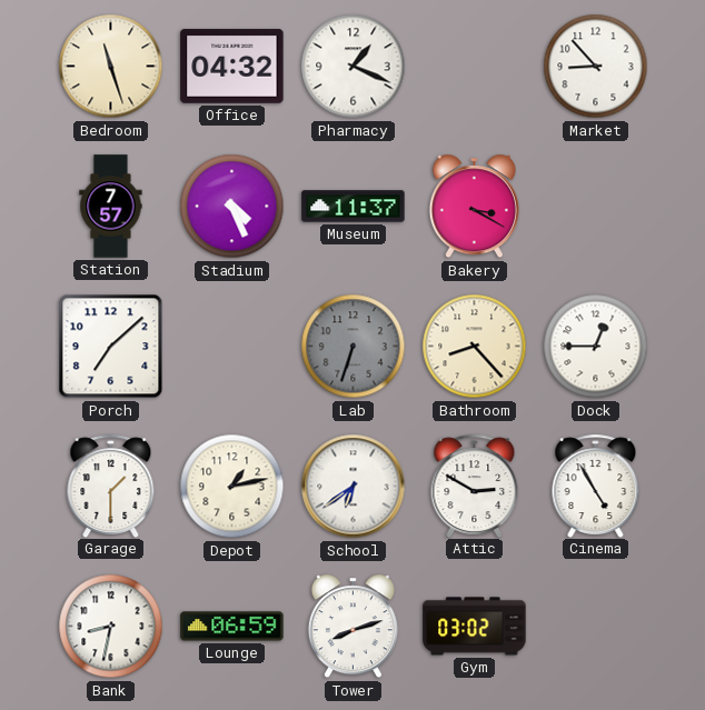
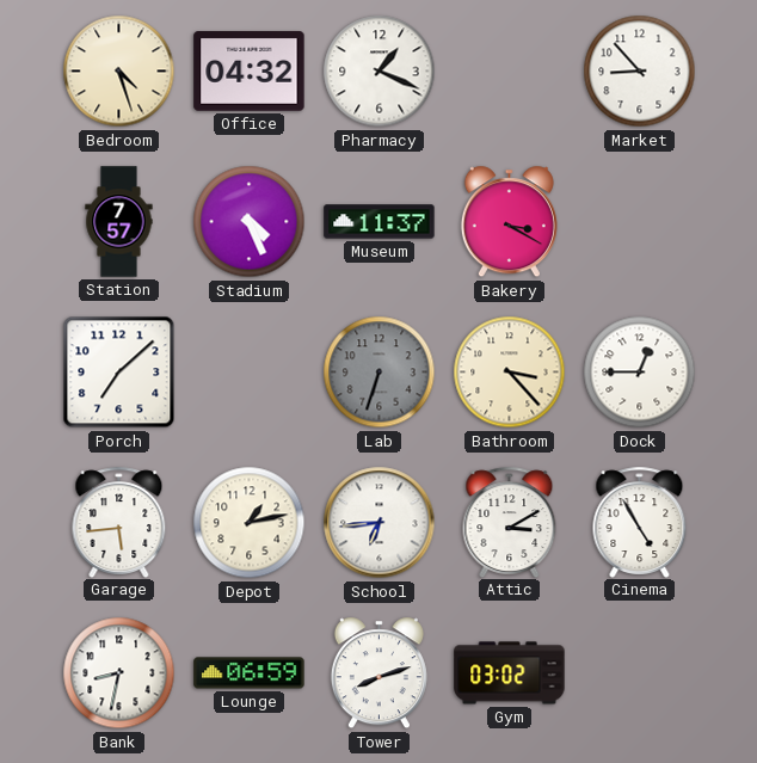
Bedroom: 11:27 -> 4:27 (119, 72)
Bathroom: 8:23 -> 3:23 (510, 373)
Garage: 1:30 -> 5:44 (119, 522)
School: 6:39 -> 6:44 (380, 523)
Attic: 2:50 -> 3:10 (510, 522)
